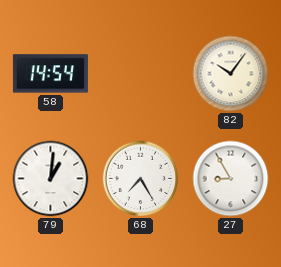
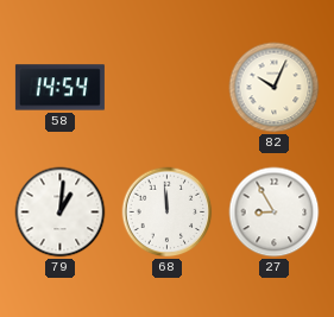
82: 10:06 -> 10:04 (275, 88)
68: 7:25 -> 11:59 (168, 213)
